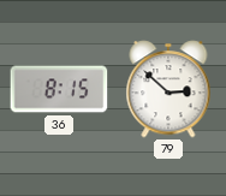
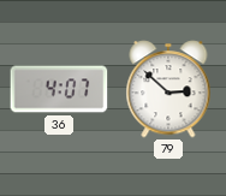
36: 8:15 -> 4:07 (59, 89)
